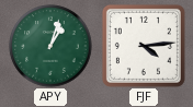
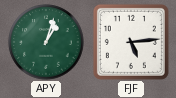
FJF: 4:14 -> 5:14 (131, 42)
